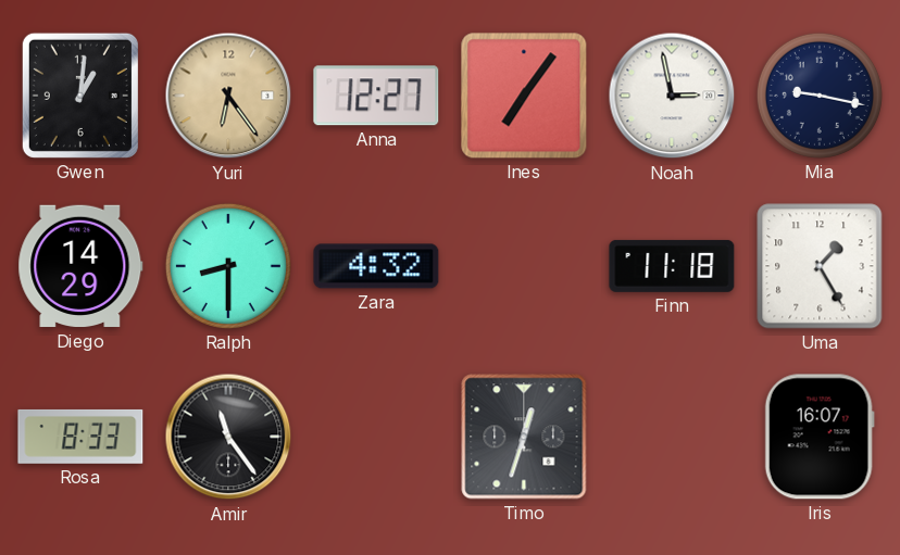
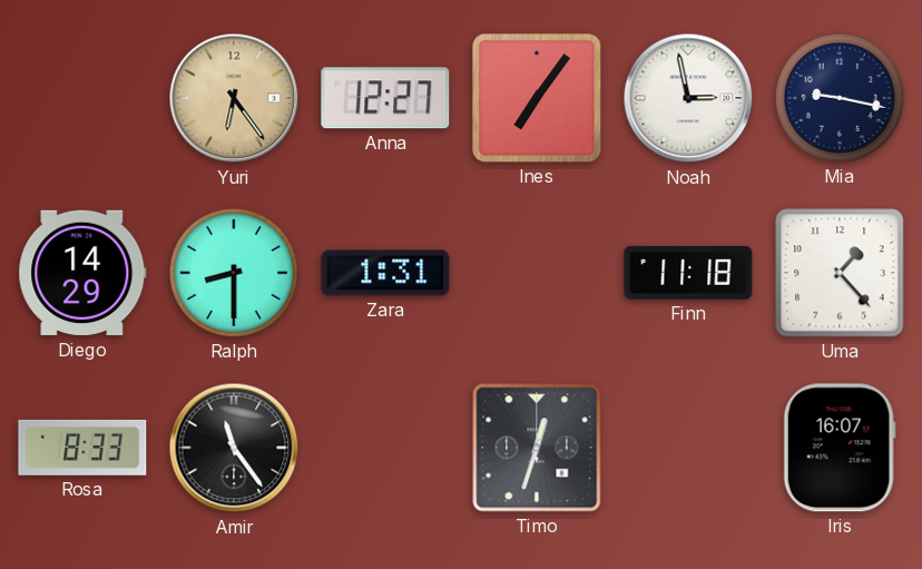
Gwen: 1:01 -> none (80, 96)
Zara: 4:32 -> 1:31 (385, 273)
Uma: 1:25 -> 1:23 (840, 273)
